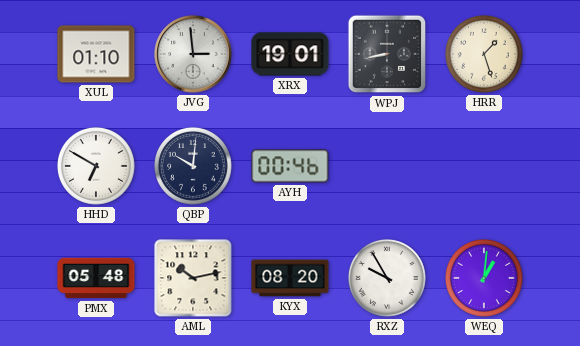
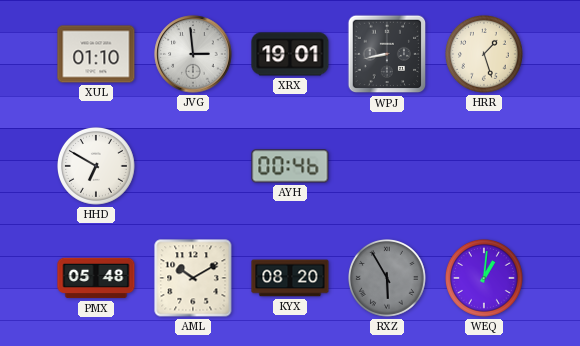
QBP: 10:01 -> none (194, 167)
AML: 10:13 -> 10:10 (193, 278)
RXZ: 9:55 -> 5:55 (388, 279)
RXZ dial: white -> grey (388, 279)
